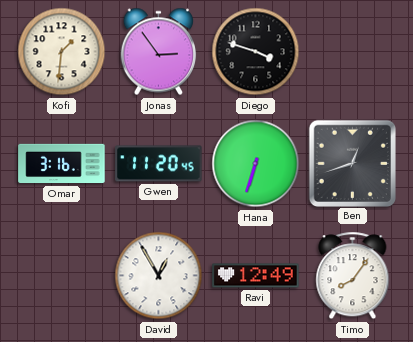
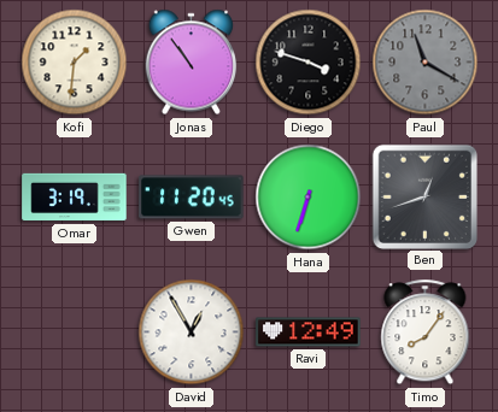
Jonas: 2:54 -> 10:54 (192, 63)
Paul: none -> 11:20 (426, 63)
Omar: 3:16 -> 3:19 (75, 198)
